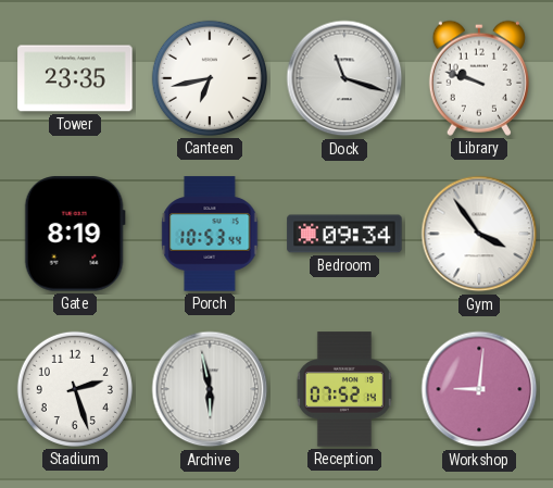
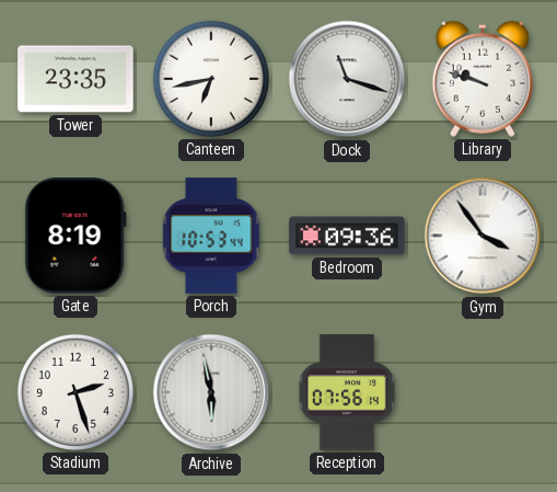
Bedroom: 09:34 -> 09:36 (347, 236)
Reception: 07:52 -> 07:56 (347, 392)
Workshop: 9:01 -> none (479, 389)
